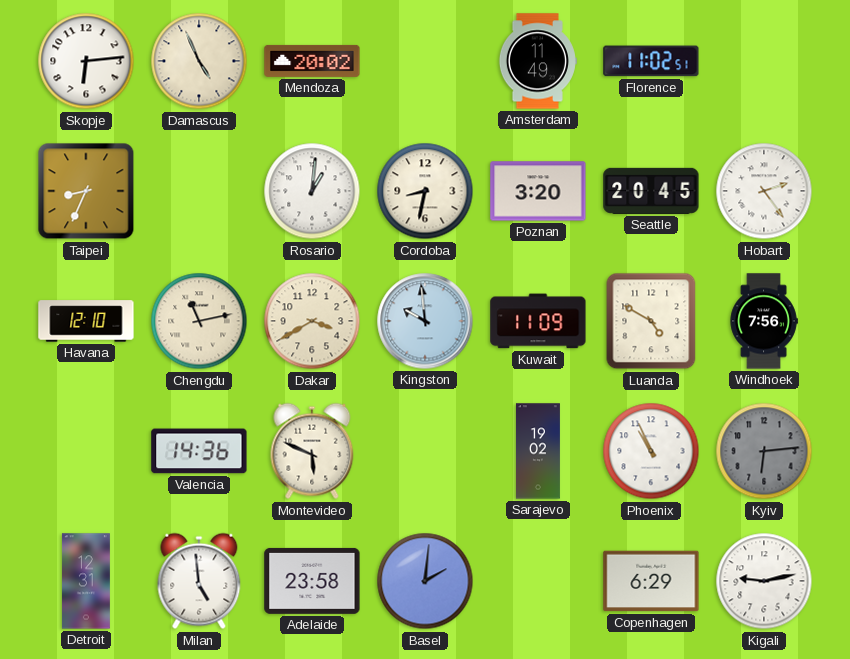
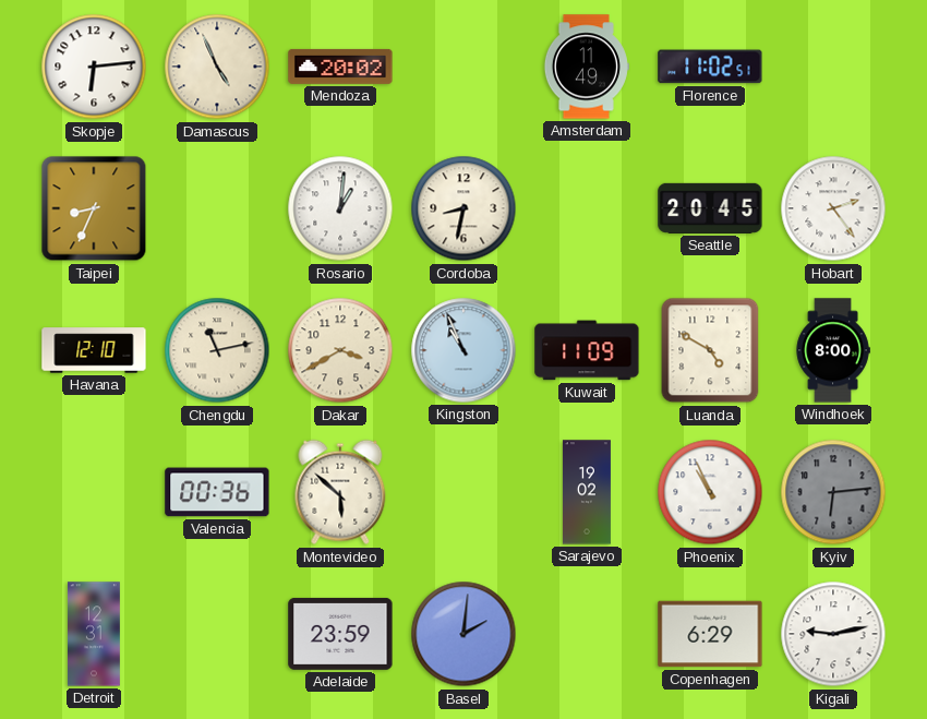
Poznan: 3:20 -> none (538, 191)
Kingston: 9:59 -> 10:56 (463, 350)
Windhoek: 7:56 -> 8:00 (833, 350)
Valencia: 14:36 -> 00:36 (217, 492)
Montevideo: 5:49 -> 5:52 (340, 492)
Milan: 4:59 -> none (199, 581)
Adelaide: 23:58 -> 23:59 (340, 634)
